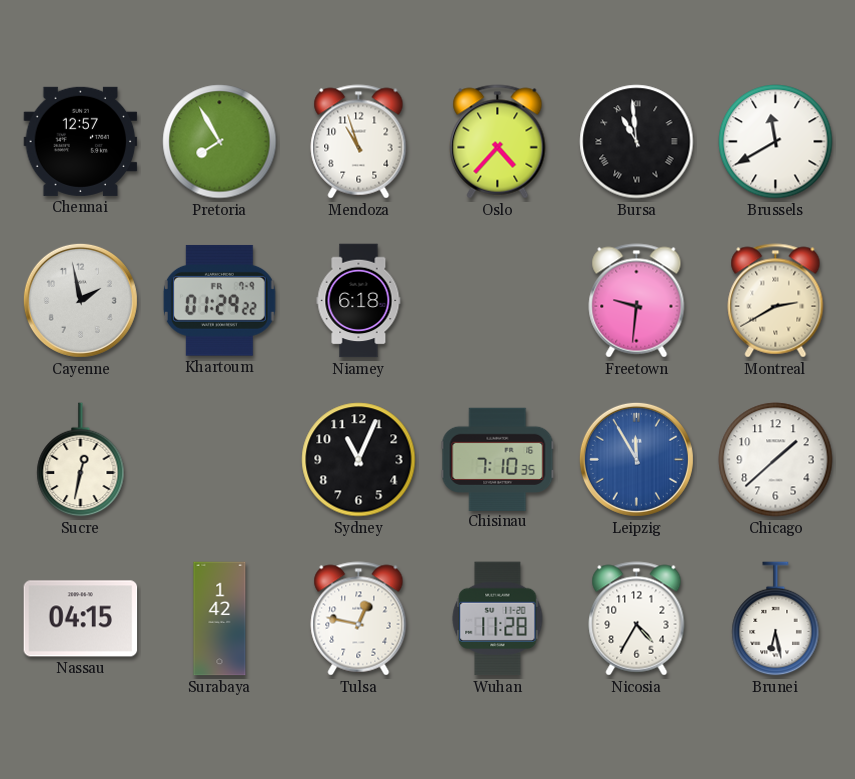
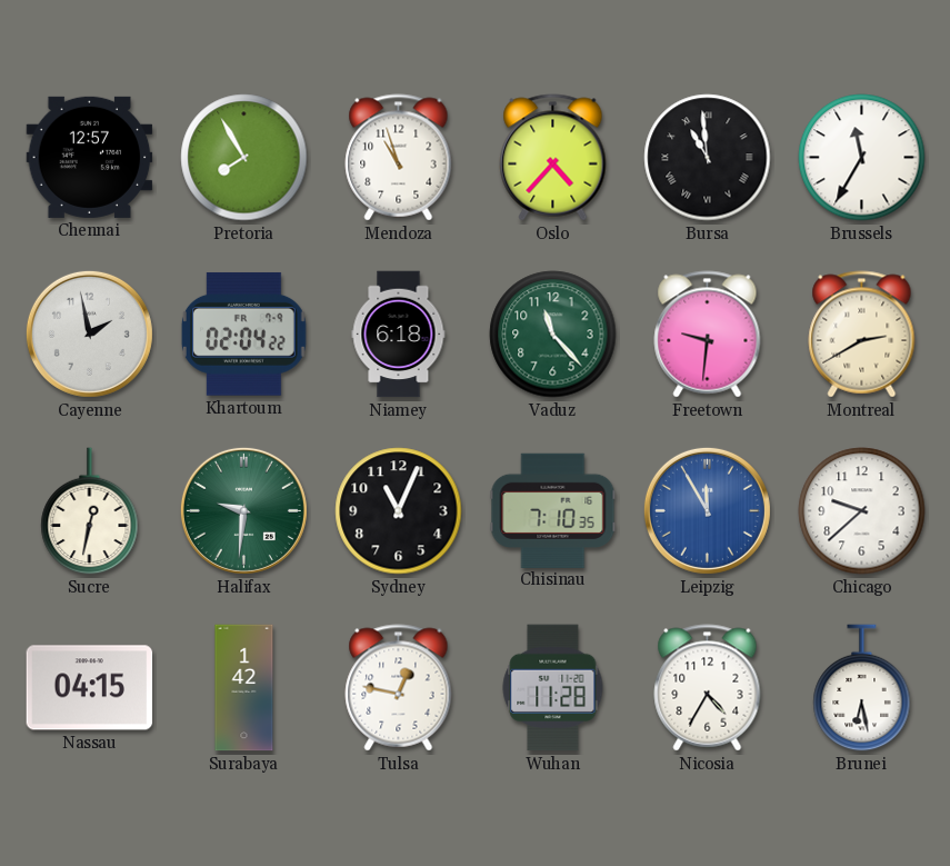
Brussels: 11:40 -> 11:35 (862, 158)
Khartoum: 01:29 -> 02:04 (243, 334)
Vaduz: none -> 11:23 (553, 335)
Halifax: none -> 9:31 (243, 510)
Chicago: 1:38 -> 9:38 (862, 511)
